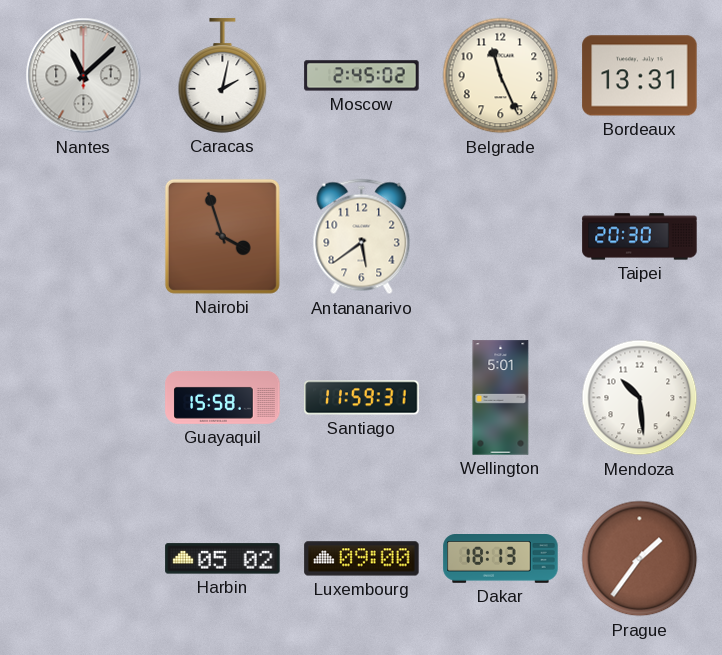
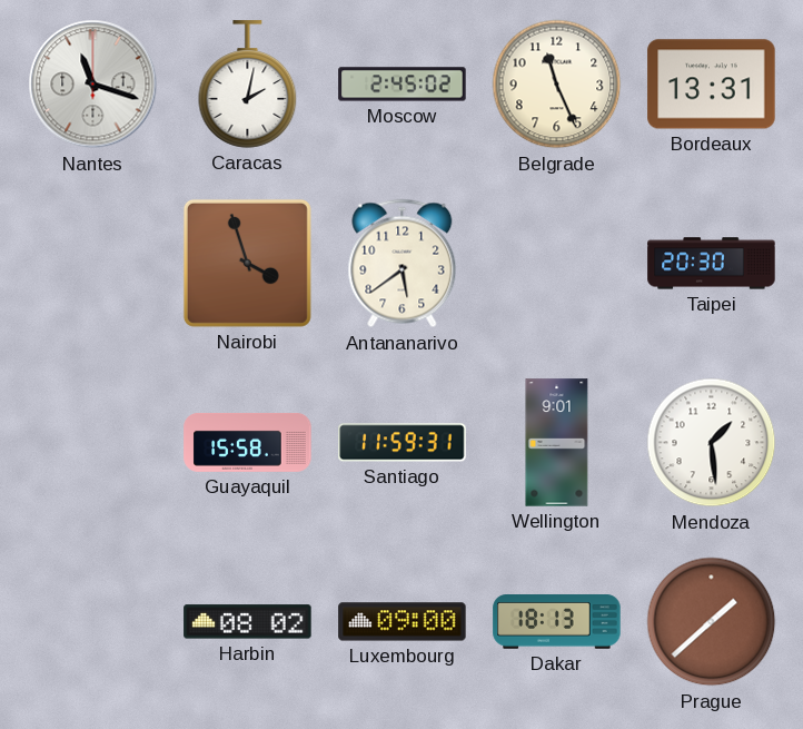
Nantes: 11:08 -> 11:18 (93, 85)
Wellington: 5:01 -> 9:01 (557, 443)
Mendoza: 10:29 -> 1:29 (712, 443)
Harbin: 05:02 -> 08:02 (248, 622)
Prague: 1:36 -> 1:38 (712, 622)
